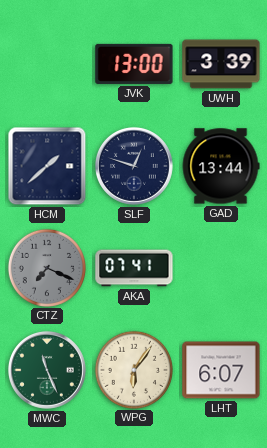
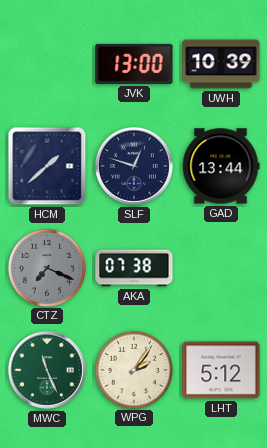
UWH: 3:39 -> 10:39 (221, 64)
AKA: 07:41 -> 07:38 (134, 268)
WPG: 6:06 -> 2:06 (133, 369)
LHT: 6:07 -> 5:12 (221, 370)
